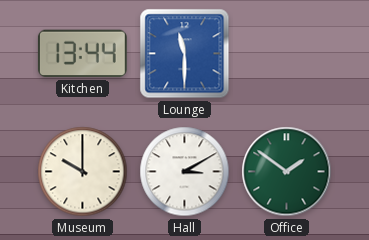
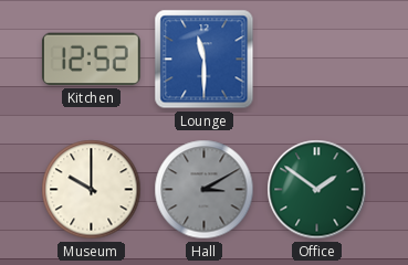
Kitchen: 13:44 -> 12:52 (91, 60)
Hall dial: white -> grey (205, 190)
